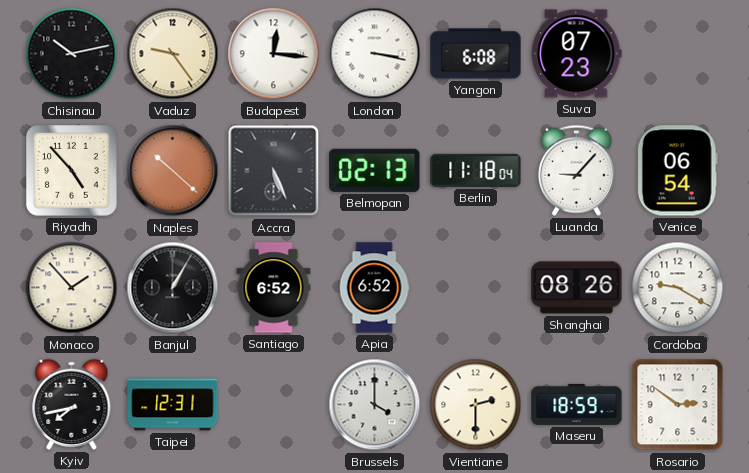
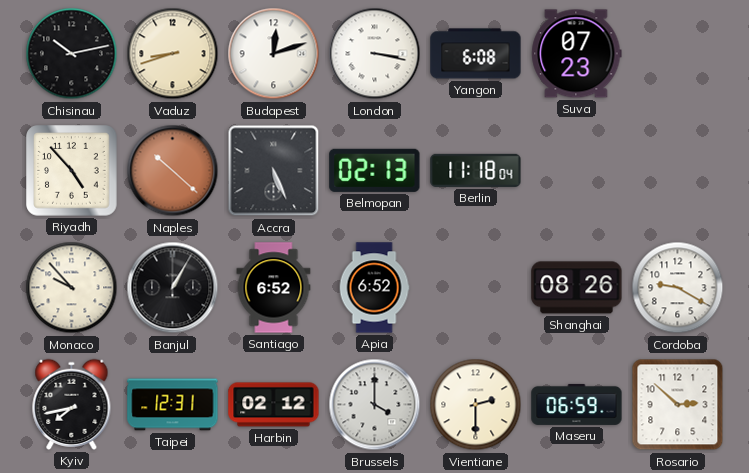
Vaduz: 9:24 -> 8:42 (173, 54)
Budapest: 12:16 -> 12:12 (274, 54)
Luanda: 9:07 -> none (576, 170)
Venice: 06:54 -> none (677, 171)
Monaco: 1:53 -> 9:53 (72, 288)
Harbin: none -> 02:12 (274, 405)
Maseru: 18:59 -> 06:59 (577, 404)
Rosario: 2:51 -> 2:52 (678, 405)
